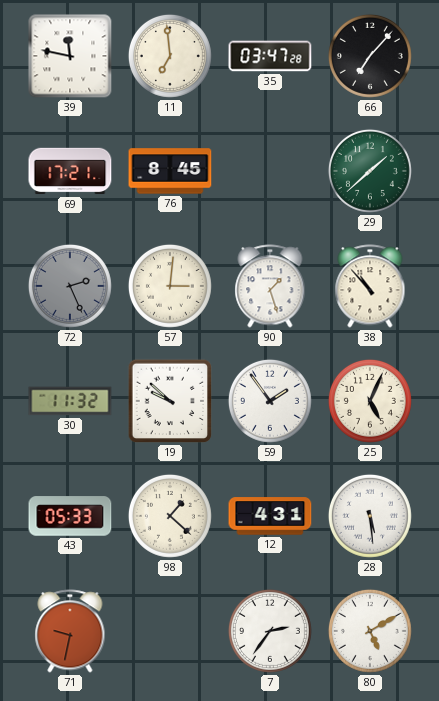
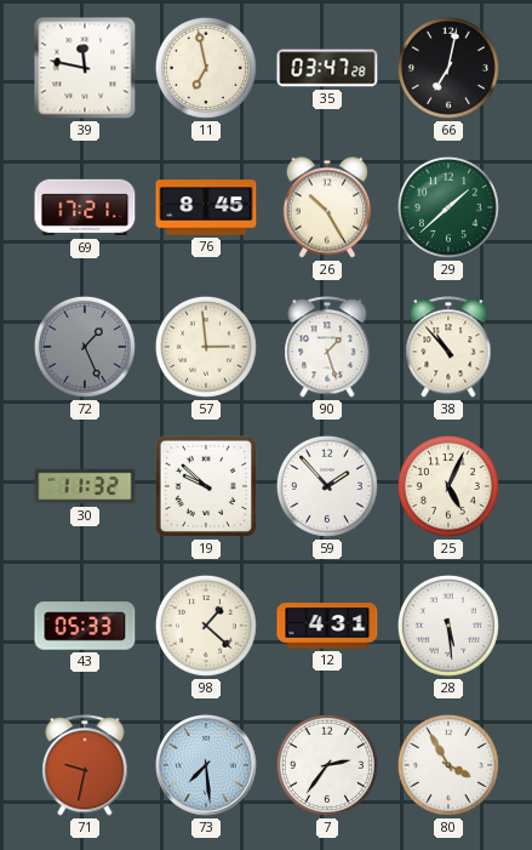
11: 6:59 -> 6:58 (206, 68)
66: 7:07 -> 7:02 (448, 68)
26: none -> 10:25 (327, 207)
72: 2:26 -> 1:26 (85, 347)
57: 3:01 -> 2:59 (206, 347)
59: 1:54 -> 1:53 (327, 486)
73: none -> 7:29 (207, 766)
80: 5:10 -> 3:55 (448, 765)
